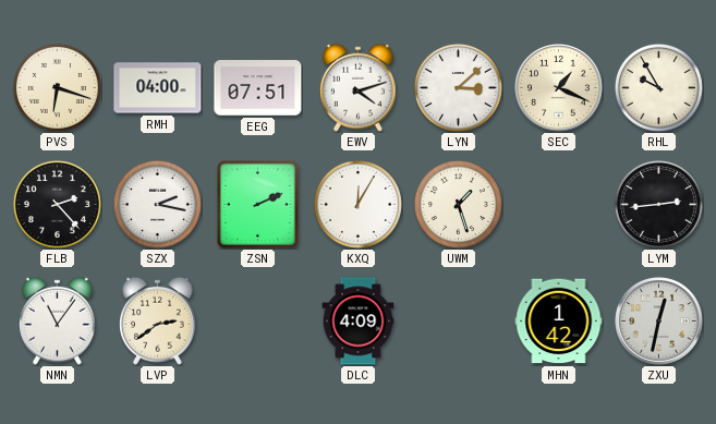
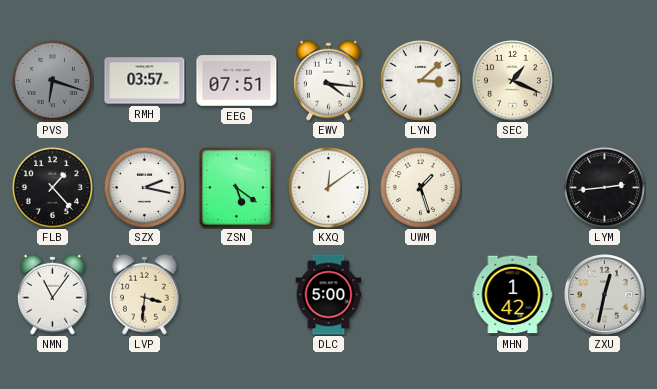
PVS dial: cream -> grey (52, 80)
RMH: 04:00 -> 03:57 (145, 81)
EWV: 4:12 -> 4:16 (329, 80)
RHL: 9:55 -> none (658, 87)
FLB: 2:23 -> 1:23 (52, 187)
ZSN: 2:11 -> 5:21 (236, 187)
KXQ: 12:05 -> 12:09 (328, 187)
LVP: 2:39 -> 3:31 (145, 294)
DLC: 4:09 -> 5:00 (329, 295)
